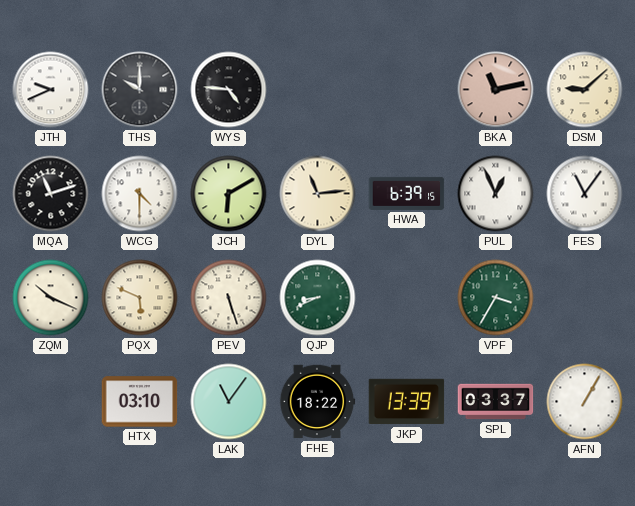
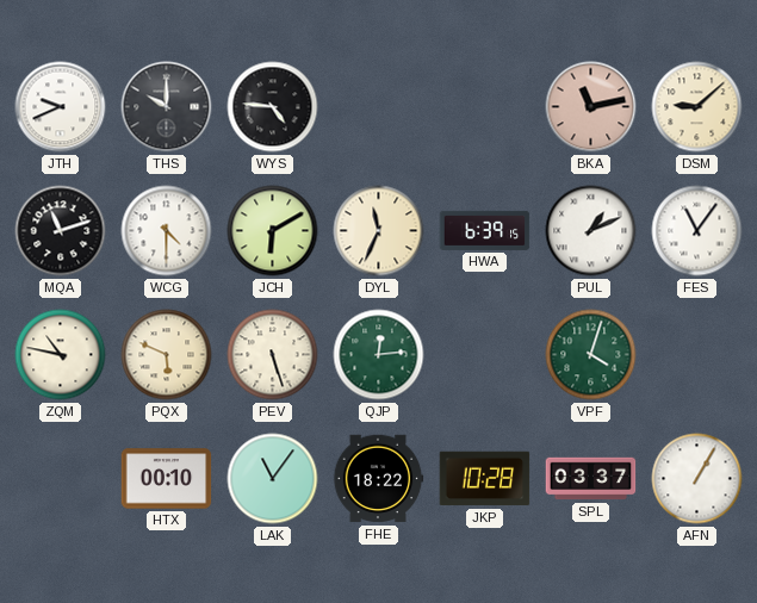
DYL: 11:14 -> 11:34 (379, 231)
PUL: 12:56 -> 1:11 (591, 231)
ZQM: 10:19 -> 10:47 (61, 355)
QJP: 8:41 -> 12:14 (379, 355)
VPF: 3:35 -> 4:03 (591, 355)
HTX: 03:10 -> 00:10 (167, 479)
JKP: 13:39 -> 10:28 (485, 479)
